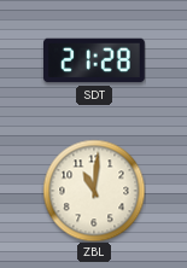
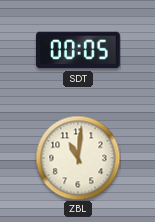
SDT: 21:28 -> 00:05 (79, 50)
